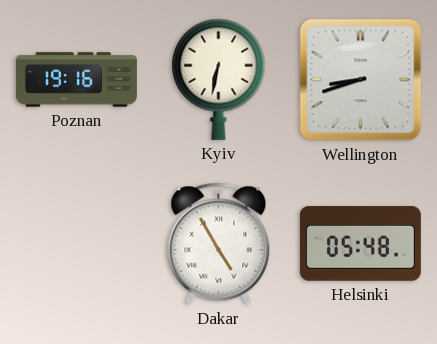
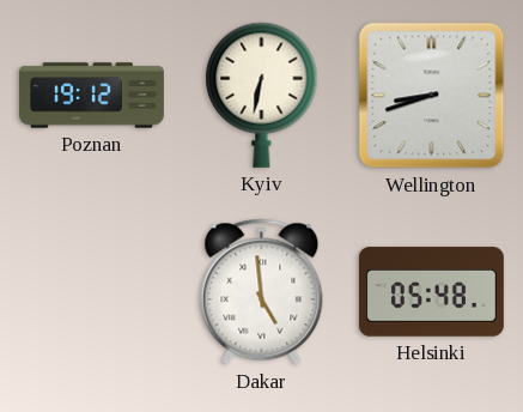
Poznan: 19:16 -> 19:12 (91, 96)
Dakar: 4:55 -> 4:59 (262, 292)
